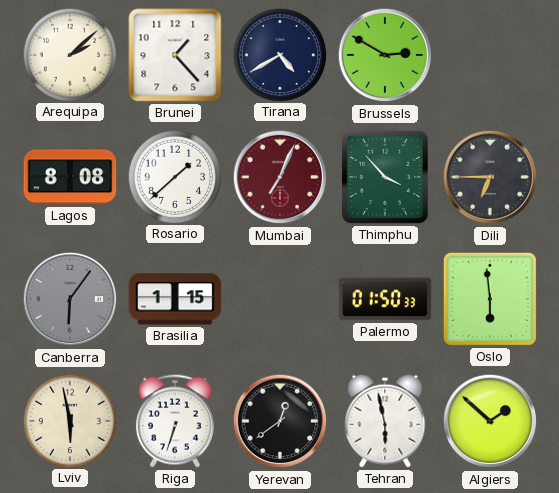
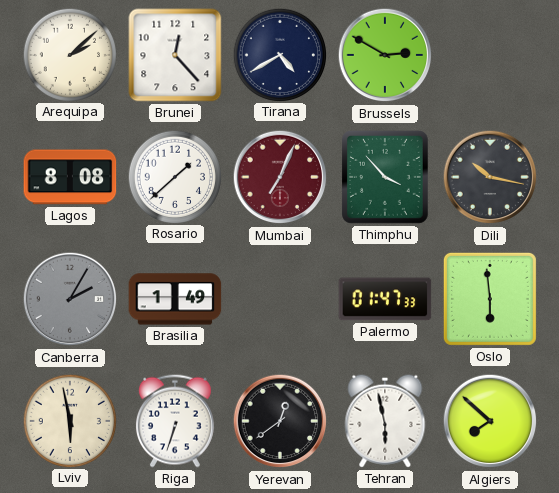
Brunei: 1:23 -> 12:23 (175, 55)
Dili: 6:45 -> 10:17 (490, 177)
Canberra: 6:06 -> 2:05 (70, 299)
Brasilia: 1:15 -> 1:49 (175, 299)
Palermo: 01:50 -> 01:47 (385, 299)
Algiers: 1:52 -> 7:52 (490, 421)
